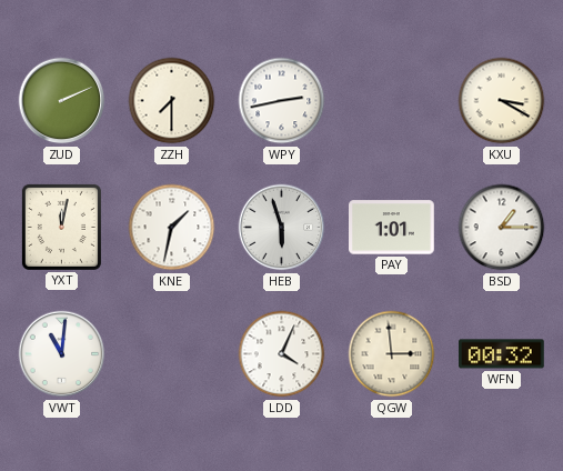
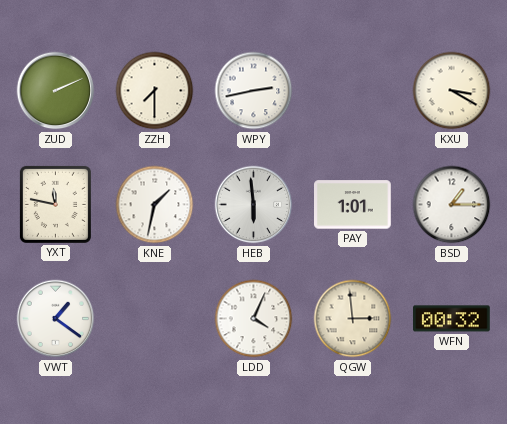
YXT: 12:02 -> 11:47 (55, 204)
HEB: 5:57 -> 5:59 (254, 205)
VWT: 11:01 -> 1:21 (56, 319)
